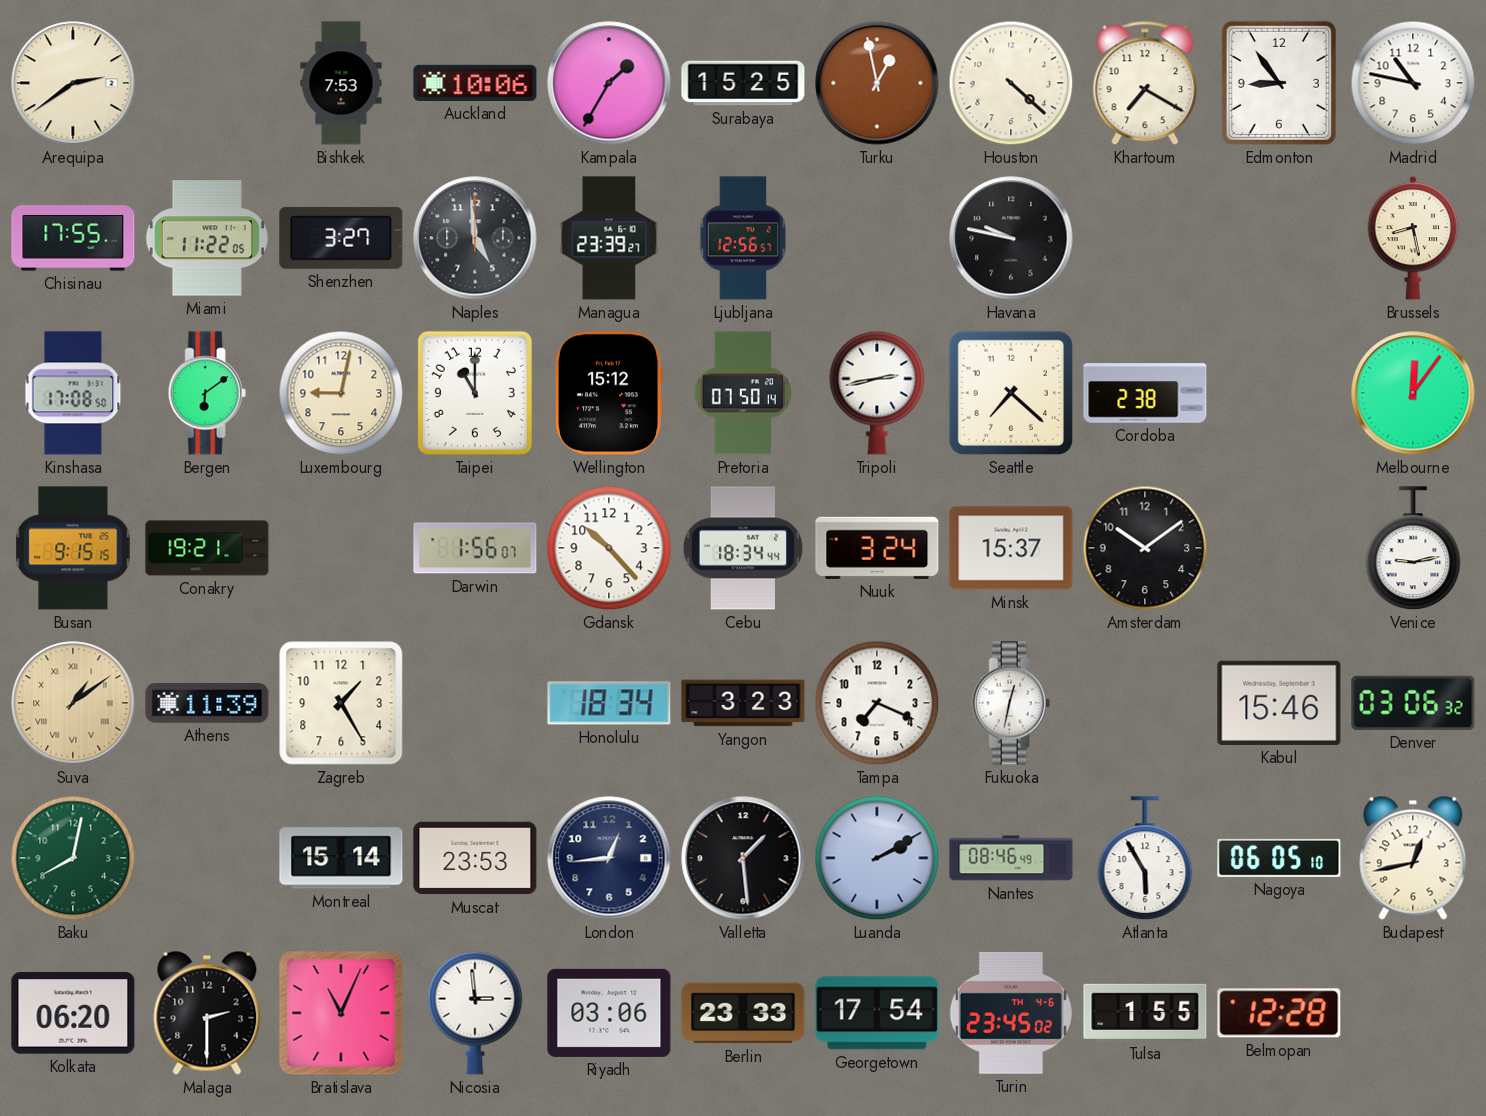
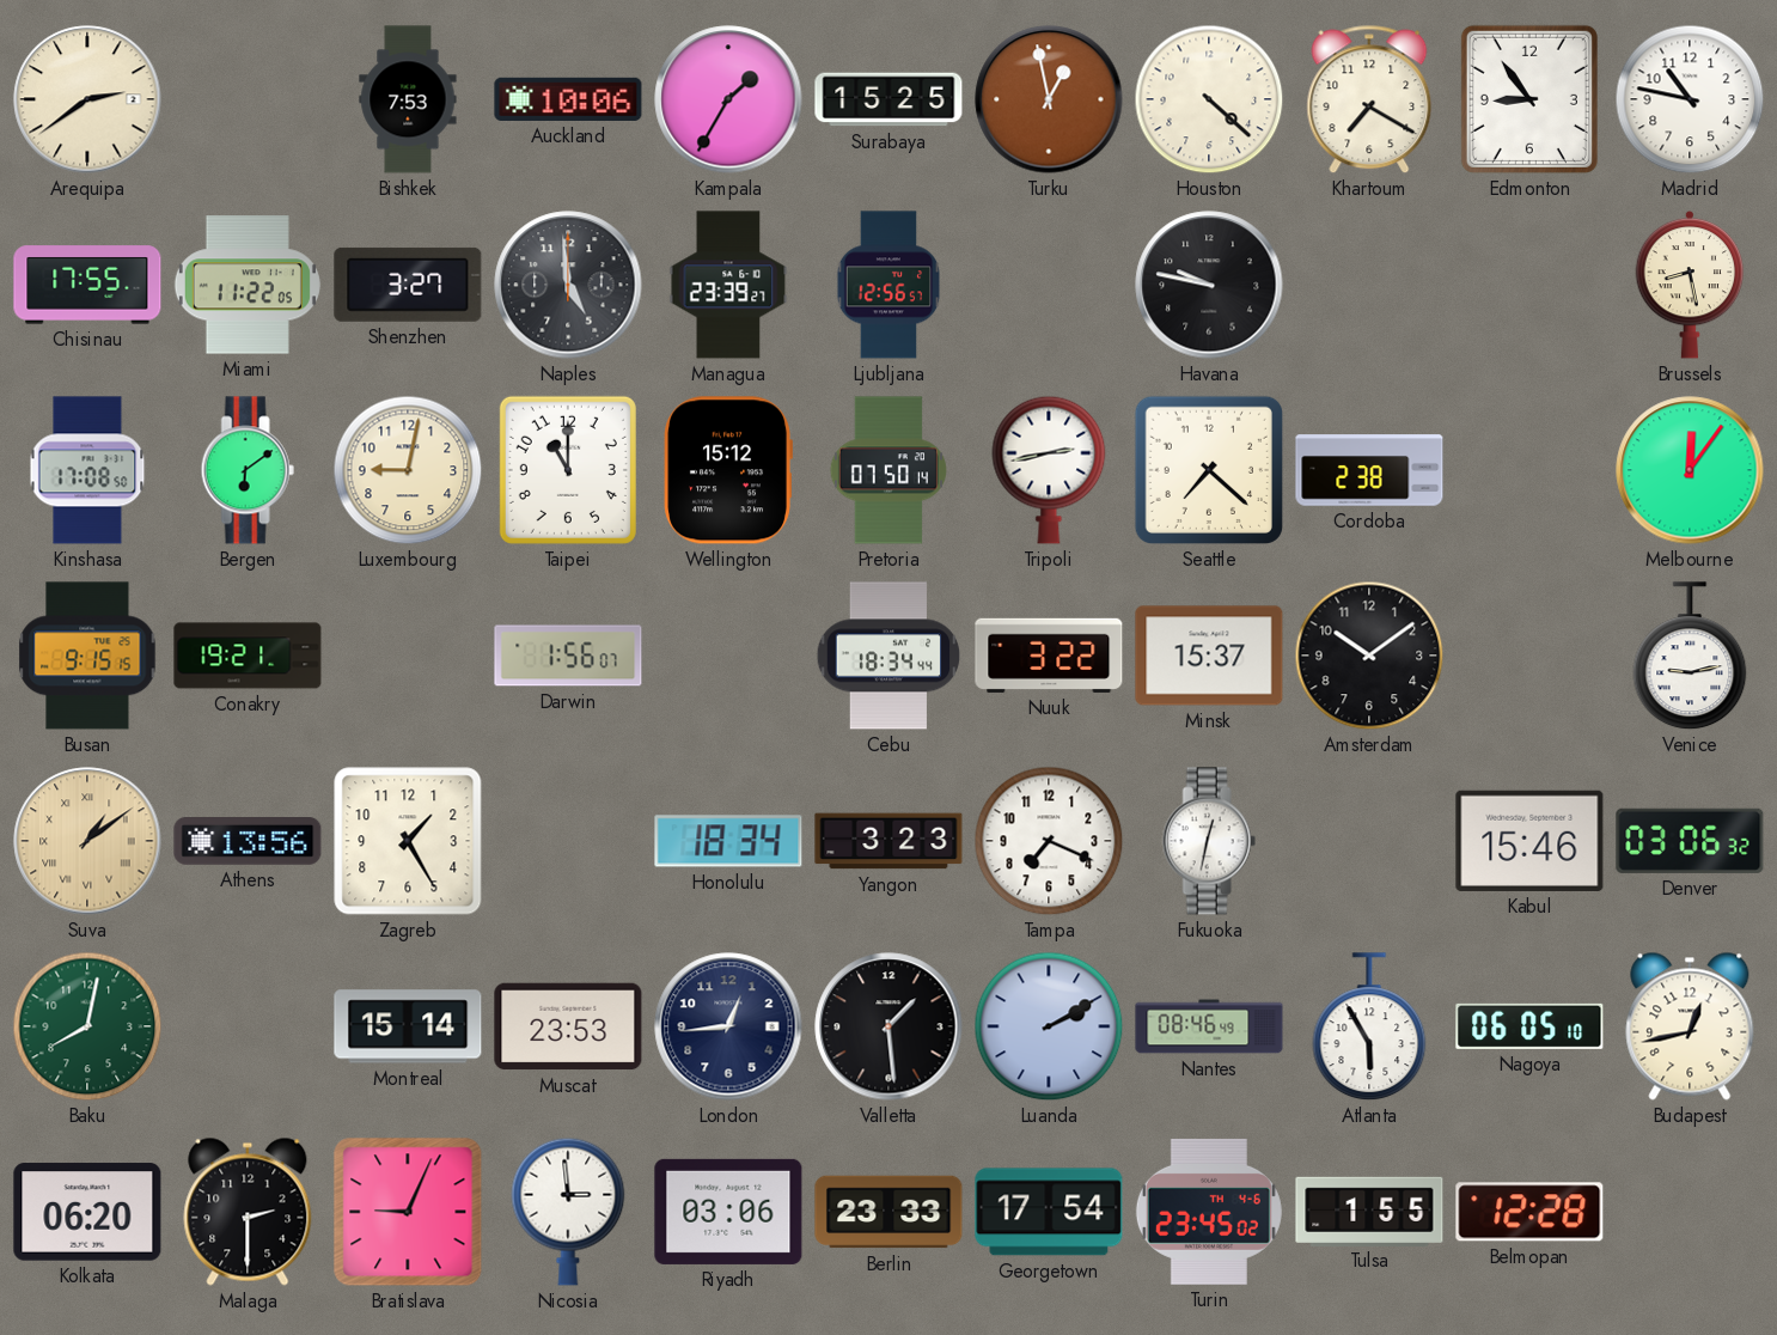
Gdansk: 10:23 -> none (609, 548)
Nuuk: 3:24 -> 3:22 (1049, 656)
Athens: 11:39 -> 13:56 (248, 842)
Bratislava: 11:04 -> 9:04 (408, 1212)
